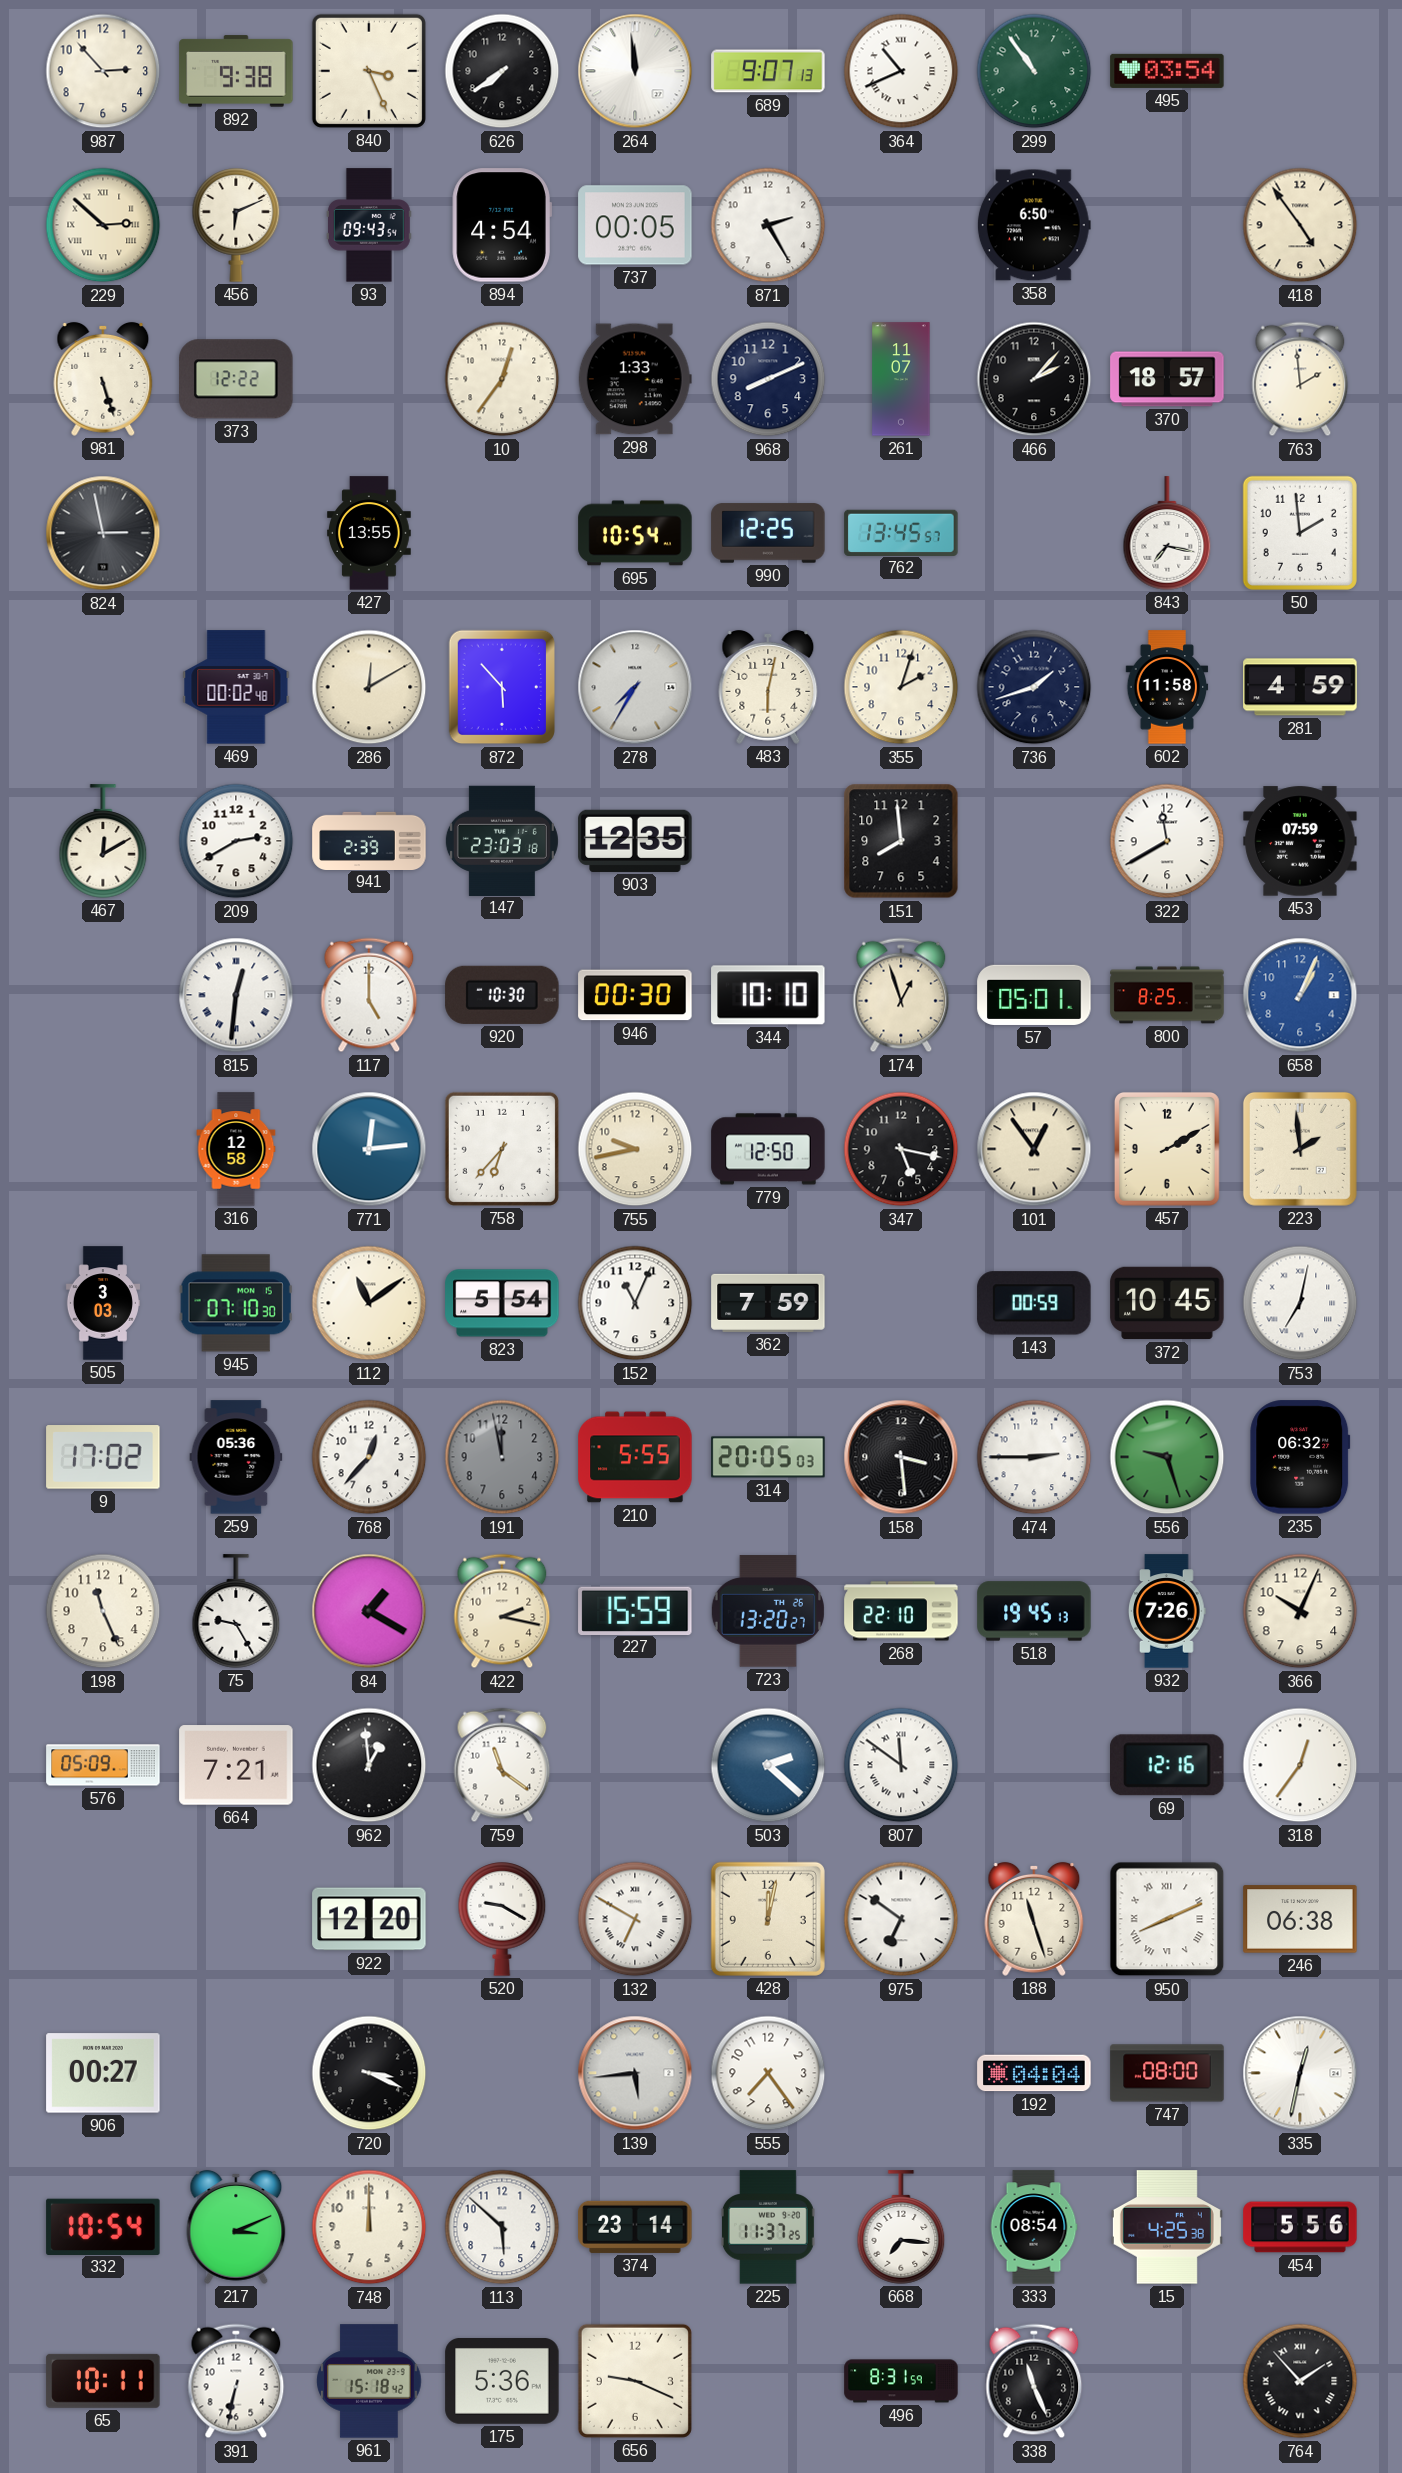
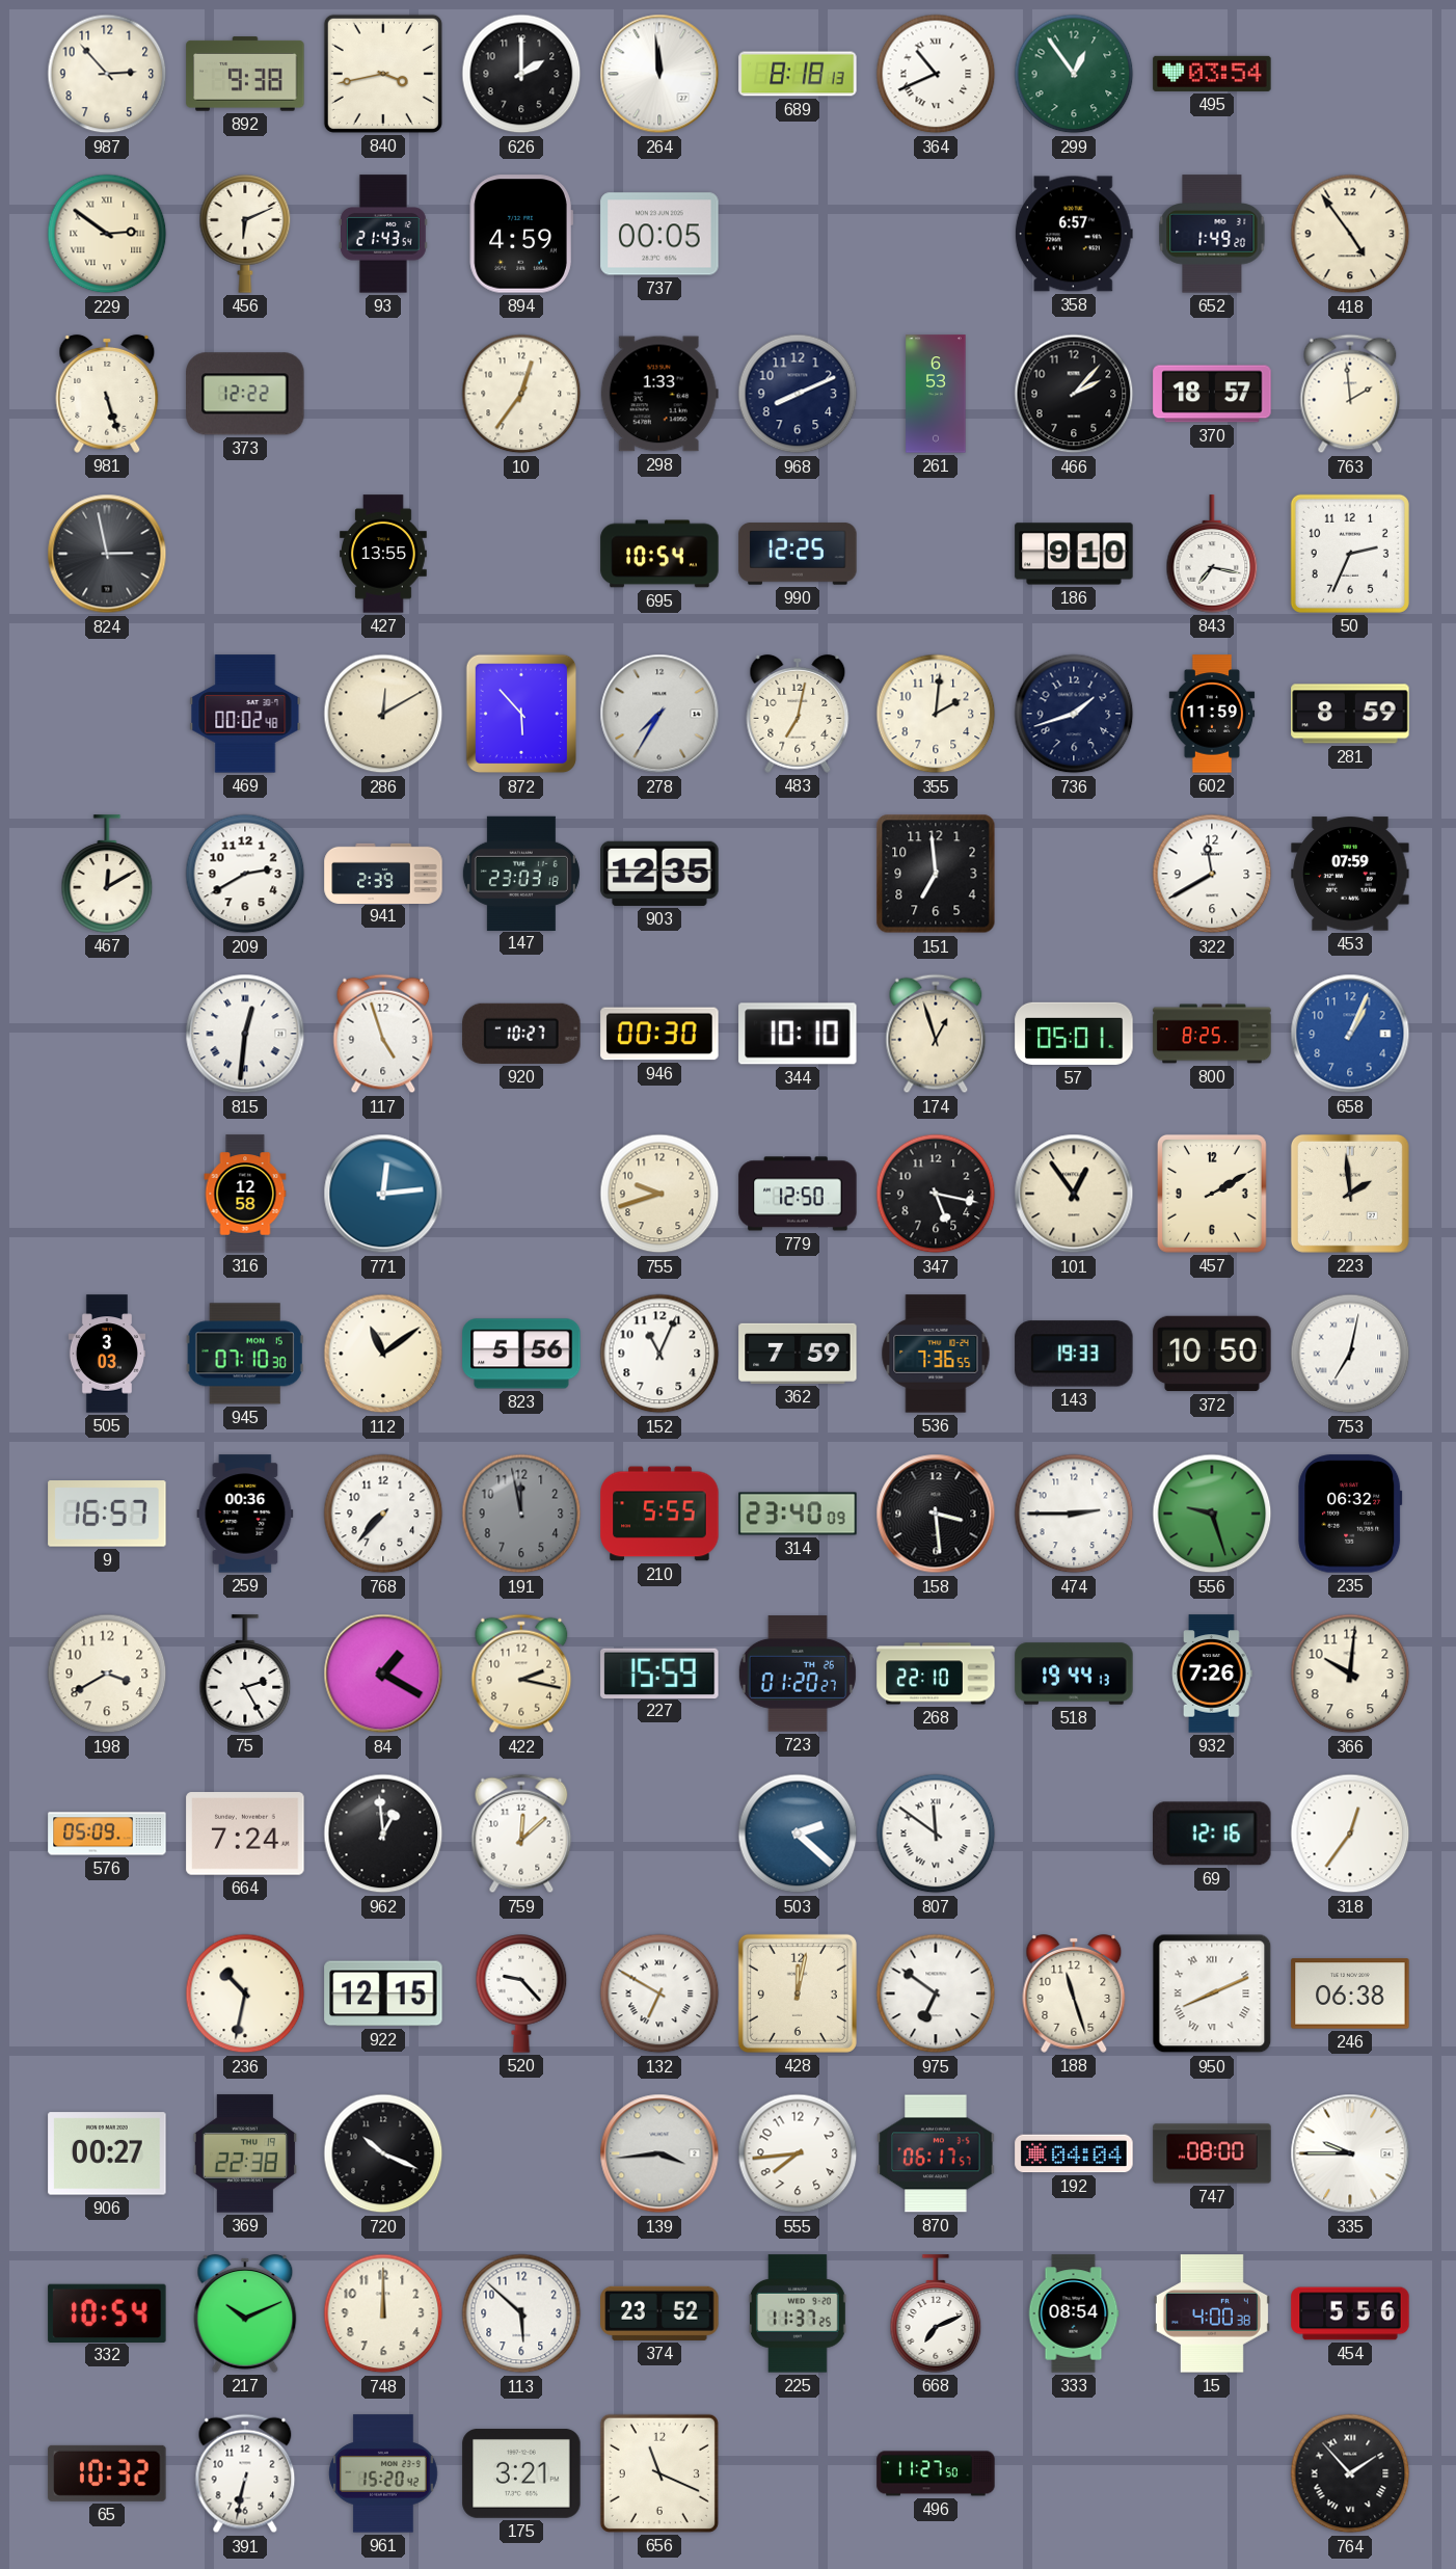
840: 3:26 -> 3:43 (383, 74)
626: 7:39 -> 2:00 (521, 74)
689: 9:07 -> 8:18 (798, 74)
299: 10:54 -> 12:54 (1074, 74)
229: 2:52 -> 2:51 (107, 234)
93: 09:43 -> 21:43 (383, 234)
894: 4:54 -> 4:59 (521, 234)
871: 2:25 -> none (768, 225)
358: 6:50 -> 6:57 (1074, 234)
652: none -> 1:49 (1212, 234)
261: 11:07 -> 6:53 (936, 394)
762: 13:45 -> none (901, 532)
186: none -> 9:10 (1074, 554)
50: 1:59 -> 2:34 (1350, 554)
483: 6:02 -> 7:02 (798, 714)
355: 2:03 -> 2:01 (936, 714)
602: 11:58 -> 11:59 (1212, 714)
281: 4:59 -> 8:59 (1350, 714)
151: 7:59 -> 6:59 (936, 874)
117: 5:00 -> 4:57 (383, 1034)
920: 10:30 -> 10:27 (521, 1034)
758: 6:37 -> none (502, 1149)
755: 9:43 -> 9:42 (659, 1194)
823: 5:54 -> 5:56 (521, 1354)
536: none -> 7:36 (936, 1354)
143: 00:59 -> 19:33 (1074, 1354)
372: 10:45 -> 10:50 (1212, 1354)
9: 17:02 -> 16:57 (107, 1514)
259: 05:36 -> 00:36 (245, 1514)
768: 12:37 -> 7:37 (383, 1514)
314: 20:05 -> 23:40 (798, 1514)
198: 11:26 -> 3:40 (107, 1674)
75: 9:25 -> 2:25 (245, 1674)
723: 13:20 -> 01:20 (798, 1674)
518: 19:45 -> 19:44 (1074, 1674)
366: 10:04 -> 10:01 (1350, 1674)
664: 7:21 -> 7:24 (245, 1834)
759: 11:21 -> 12:08 (521, 1834)
236: none -> 10:32 (245, 1993)
922: 12:20 -> 12:15 (383, 1993)
520: 9:20 -> 9:23 (521, 1993)
369: none -> 22:38 (245, 2153)
720: 3:19 -> 10:19 (383, 2153)
139: 5:44 -> 3:44 (659, 2153)
555: 7:24 -> 7:44 (798, 2153)
870: none -> 06:17 (936, 2153)
335: 12:32 -> 9:45 (1350, 2153)
217: 3:11 -> 10:11 (245, 2313)
374: 23:14 -> 23:52 (659, 2313)
668: 7:16 -> 7:11 (936, 2313)
15: 4:25 -> 4:00 (1212, 2313)
65: 10:11 -> 10:32 (107, 2473)
961: 15:18 -> 15:20 (383, 2473)
175: 5:36 -> 3:21 (521, 2474)
656: 9:19 -> 11:19 (659, 2473)
496: 8:31 -> 11:27 (936, 2473)
338: 11:26 -> none (1034, 2381)
